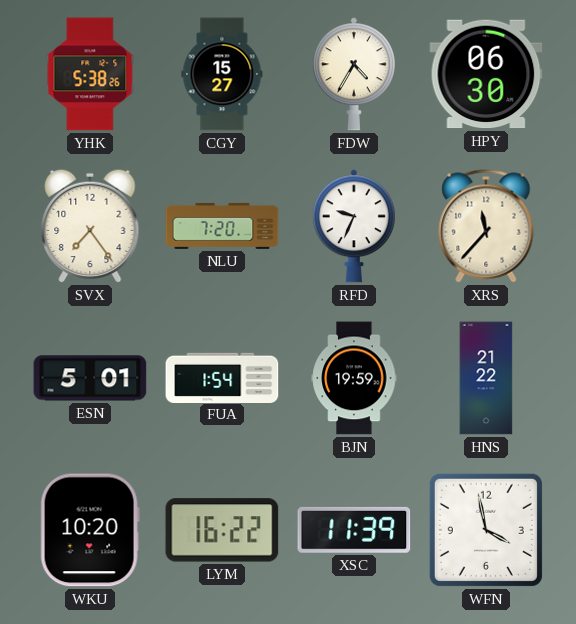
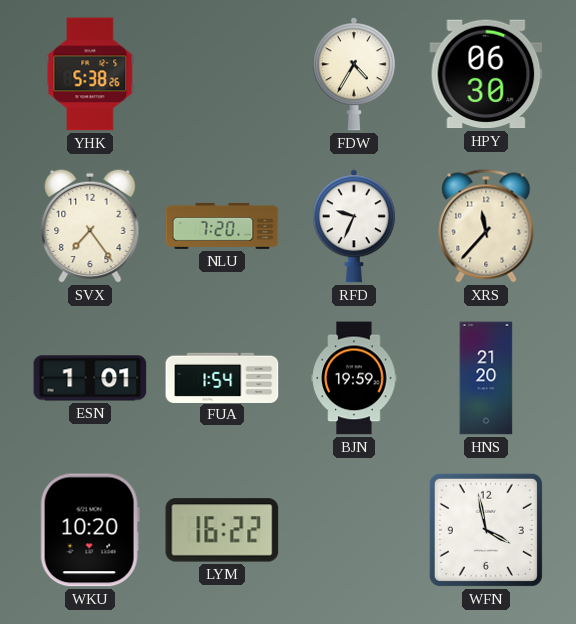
CGY: 15:27 -> none (222, 74)
ESN: 5:01 -> 1:01 (90, 378)
HNS: 21:22 -> 21:20 (486, 378)
XSC: 11:39 -> none (354, 530)
